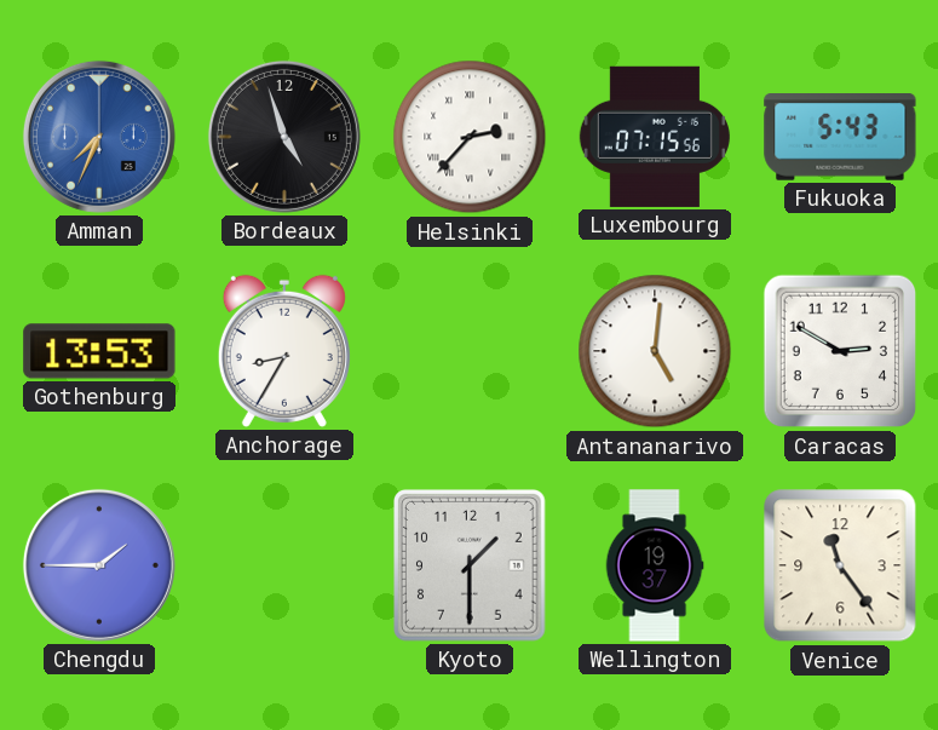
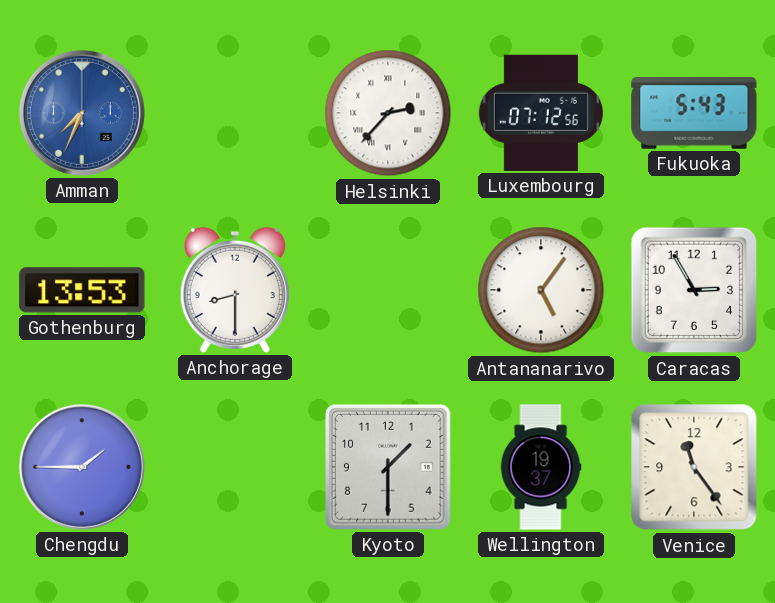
Bordeaux: 4:57 -> none (284, 137)
Luxembourg: 07:15 -> 07:12 (541, 113)
Anchorage: 8:35 -> 8:30 (235, 290)
Antananarivo: 5:01 -> 5:06 (541, 290)
Caracas: 2:50 -> 2:55 (694, 290)
